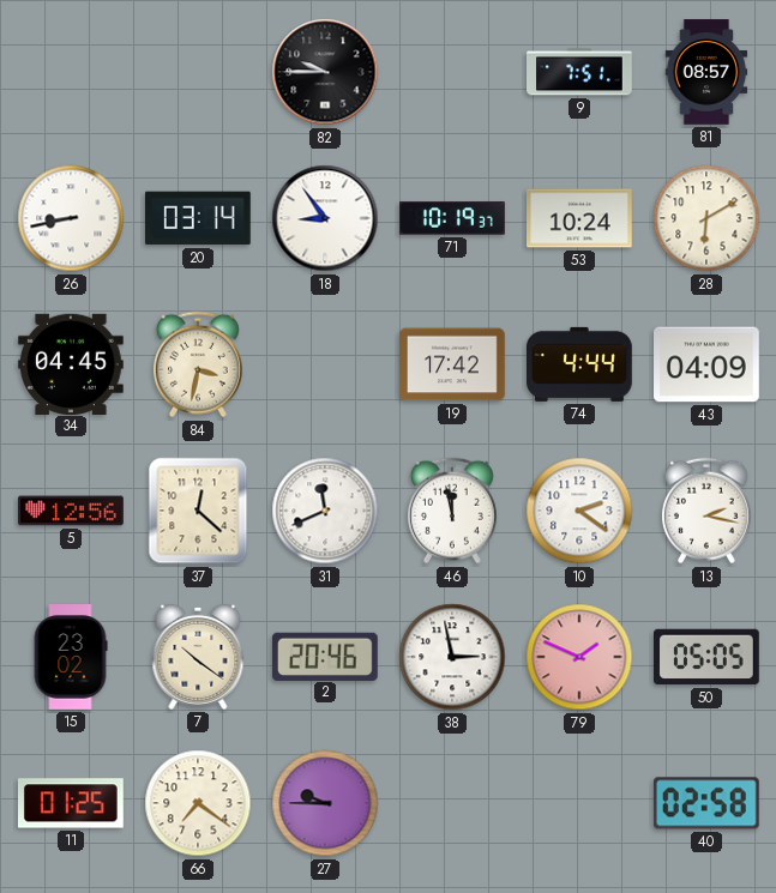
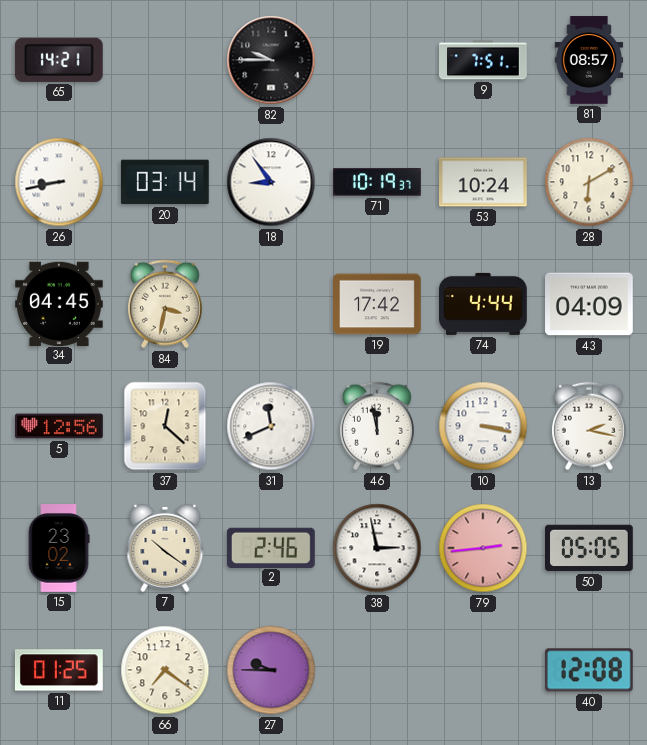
65: none -> 14:21 (59, 60)
10: 2:21 -> 3:17 (483, 426)
2: 20:46 -> 2:46 (272, 547)
79: 1:49 -> 2:44 (483, 548)
40: 02:58 -> 12:08 (589, 670)
